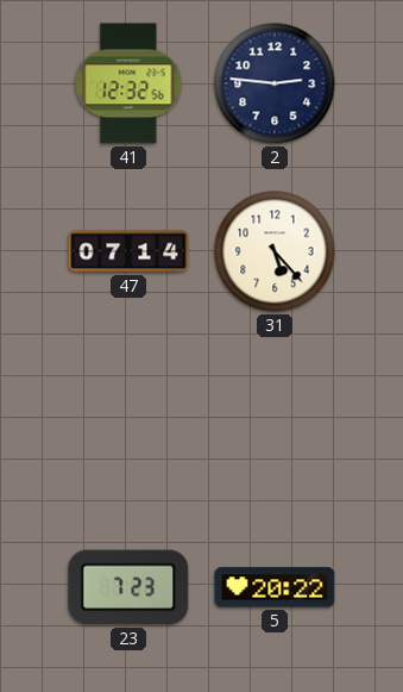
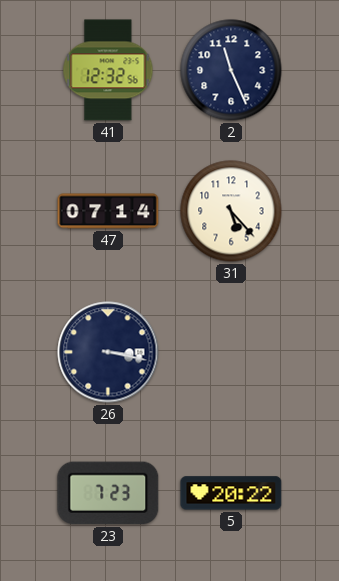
2: 2:46 -> 11:26 (231, 70)
26: none -> 3:17 (108, 352)
